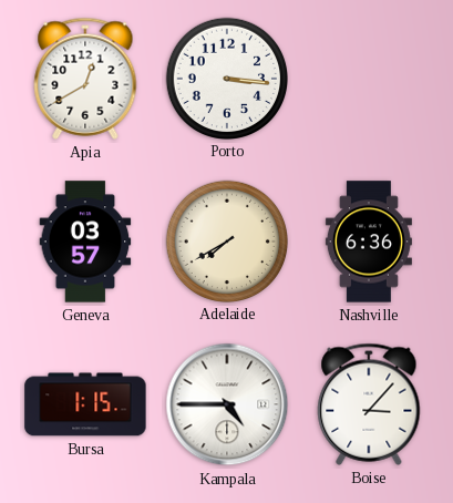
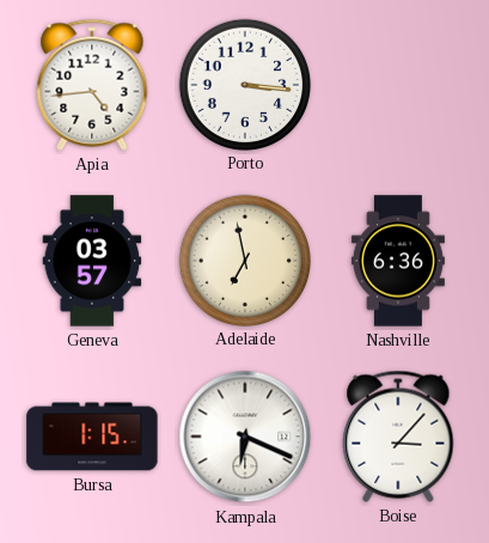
Apia: 12:40 -> 4:44 (92, 85)
Adelaide: 7:40 -> 6:58 (244, 260)
Kampala: 4:45 -> 6:19 (245, 437)
